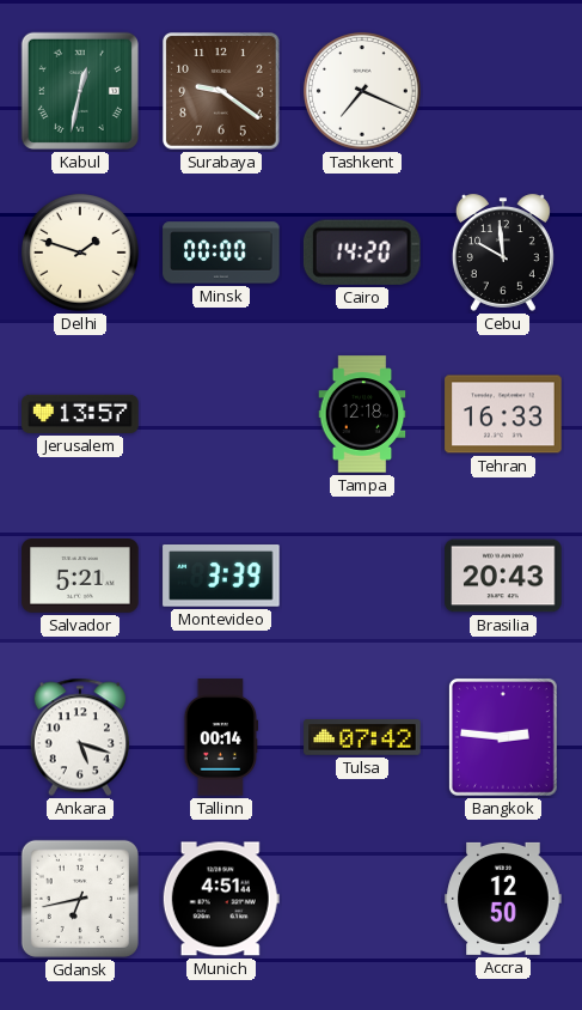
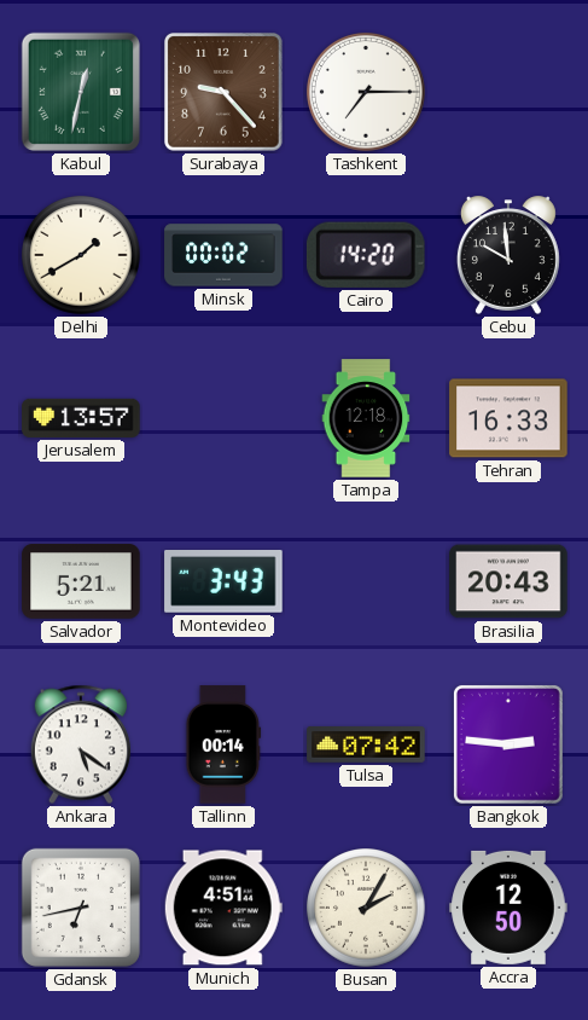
Surabaya: 9:21 -> 9:23 (225, 93)
Tashkent: 7:19 -> 7:15 (366, 92)
Delhi: 1:48 -> 1:40 (81, 255)
Minsk: 00:00 -> 00:02 (223, 255)
Montevideo: 3:39 -> 3:43 (223, 583)
Ankara: 5:18 -> 5:21 (80, 744)
Busan: none -> 2:05 (366, 908)
